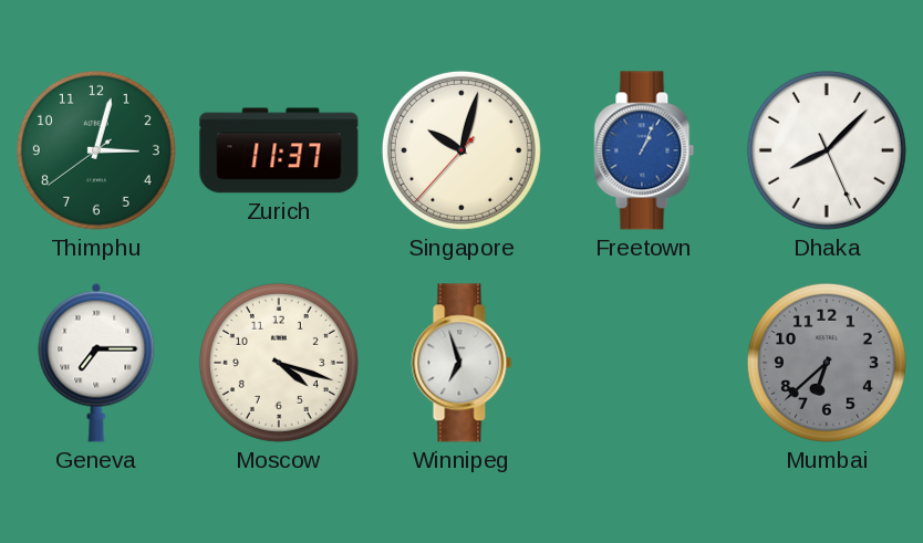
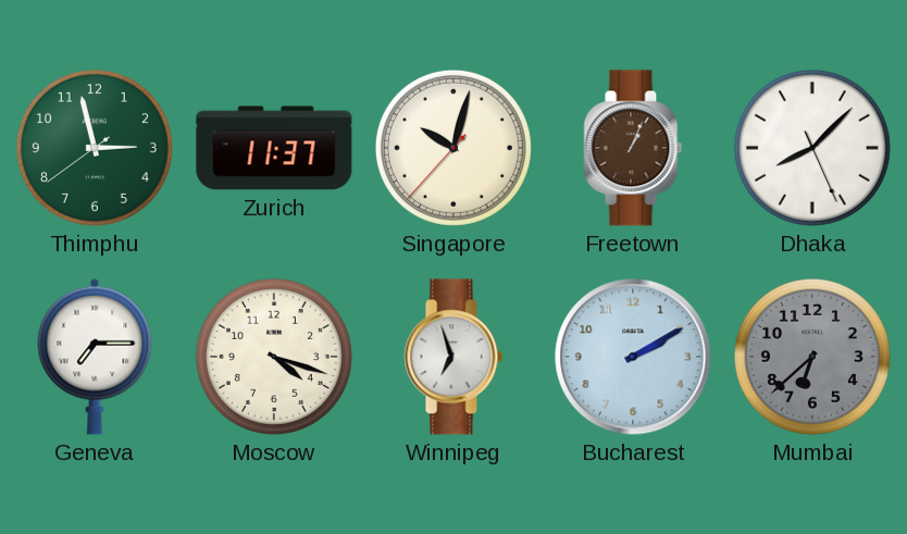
Thimphu: 3:02 -> 2:57 (95, 148)
Freetown dial: blue -> brown (633, 148)
Bucharest: none -> 2:10 (633, 357)
